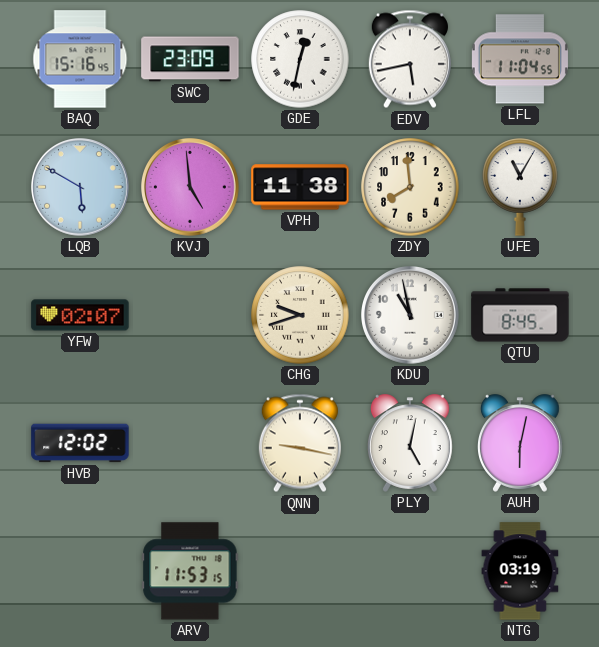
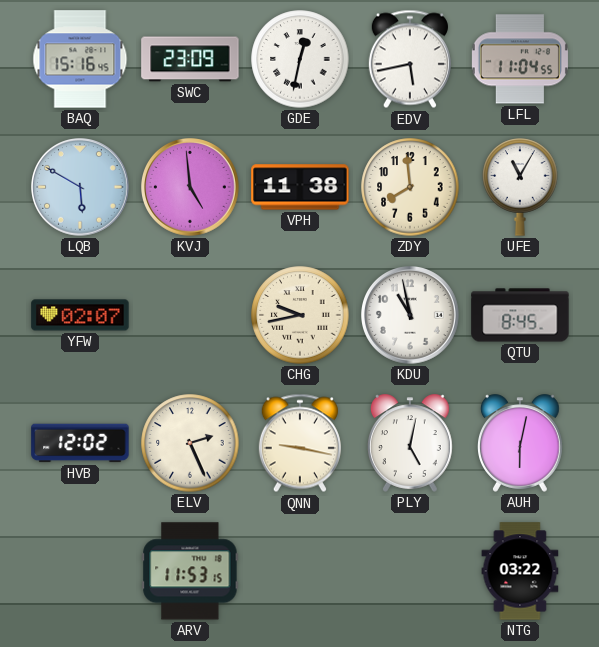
CHG: 9:42 -> 9:43 (300, 315)
ELV: none -> 2:26 (190, 443)
NTG: 03:19 -> 03:22 (520, 571)
